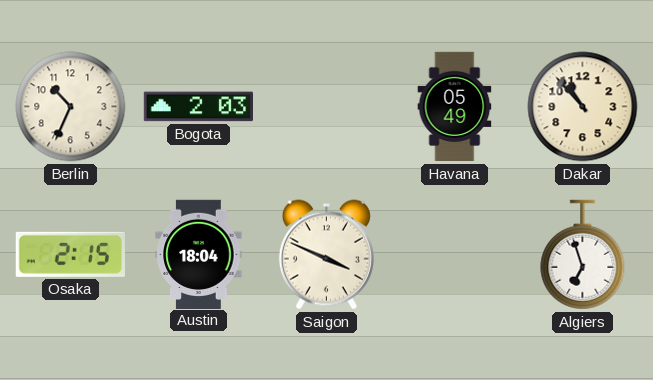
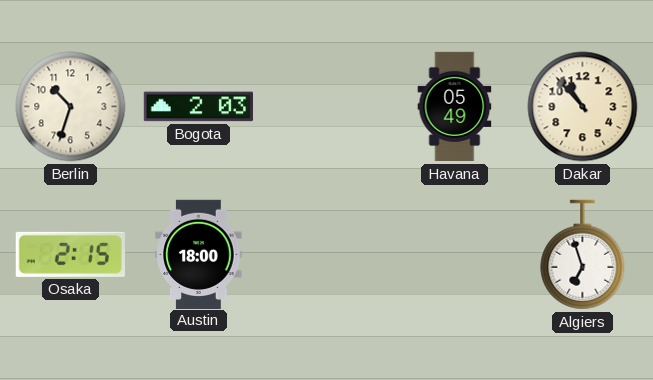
Berlin: 10:34 -> 10:33 (71, 107)
Austin: 18:04 -> 18:00 (199, 254)
Saigon: 3:49 -> none (326, 255)
